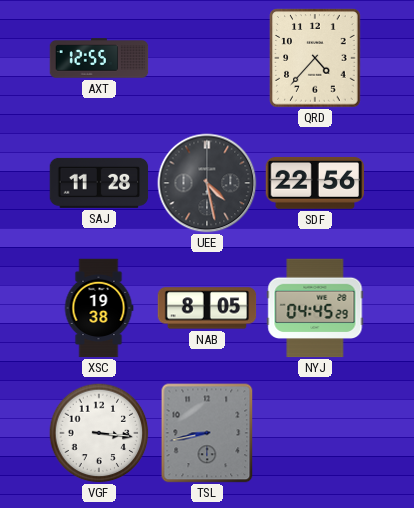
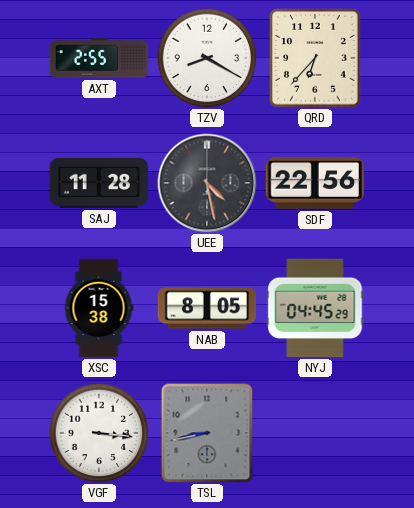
AXT: 12:55 -> 2:55 (99, 58)
TZV: none -> 8:20 (207, 58)
QRD: 4:37 -> 6:37 (315, 58)
XSC: 19:38 -> 15:38 (99, 308)
